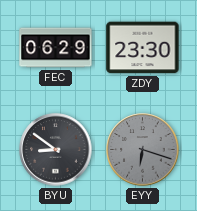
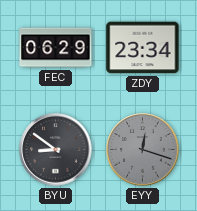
ZDY: 23:30 -> 23:34 (143, 48)
EYY: 6:18 -> 12:18 (143, 150)
